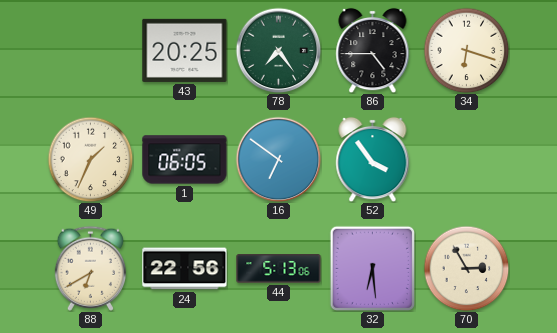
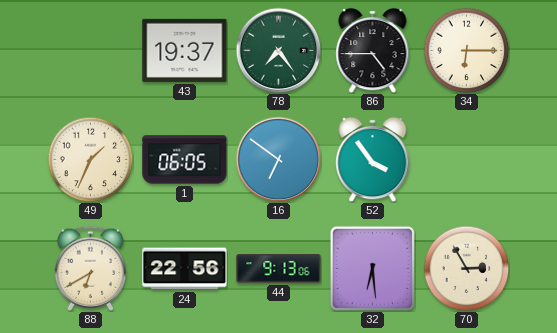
43: 20:25 -> 19:37 (185, 50)
34: 6:18 -> 6:15 (466, 50)
44: 5:13 -> 9:13 (279, 269)
